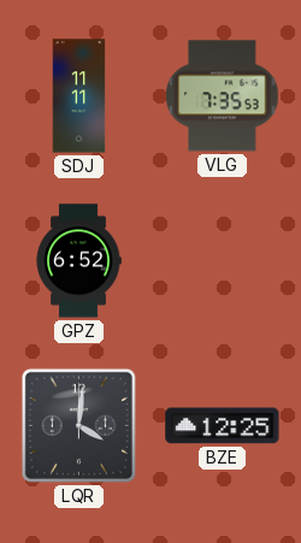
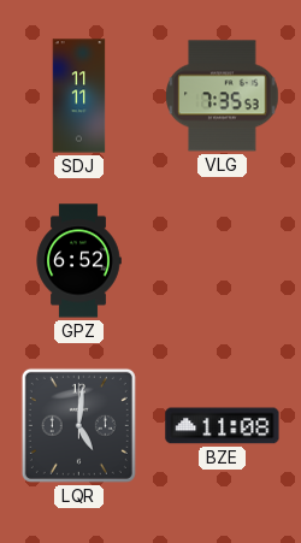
LQR: 4:01 -> 5:01 (78, 425)
BZE: 12:25 -> 11:08 (223, 426)
